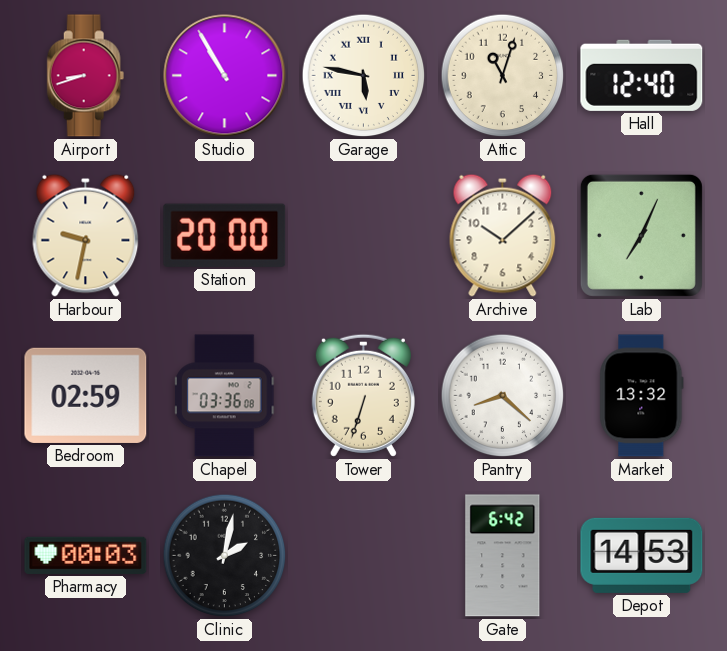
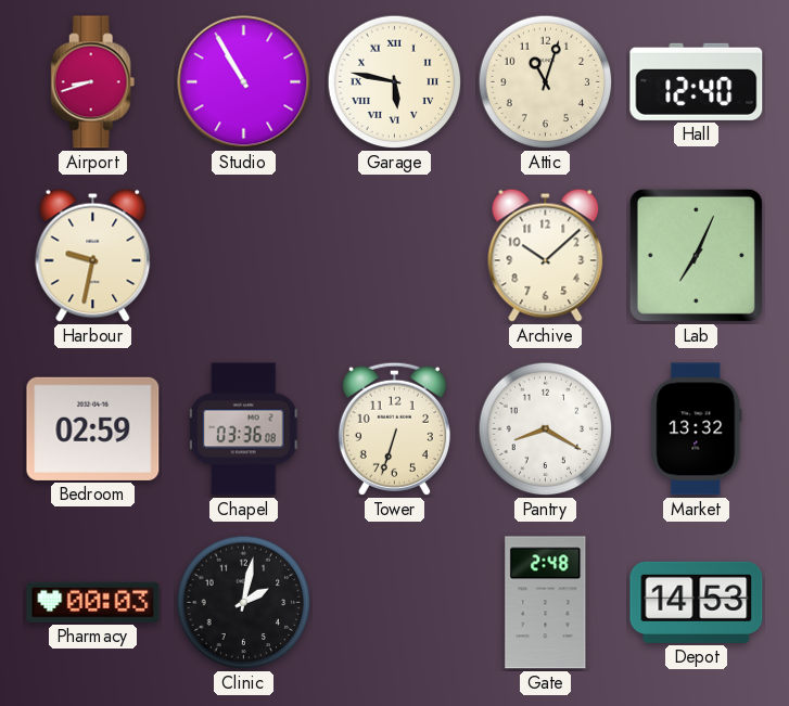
Station: 20:00 -> none (225, 235)
Pantry: 8:22 -> 8:20 (546, 429)
Gate: 6:42 -> 2:48 (546, 603)
